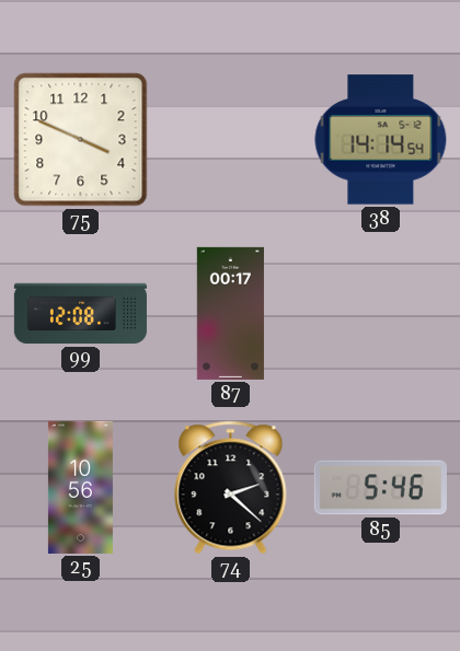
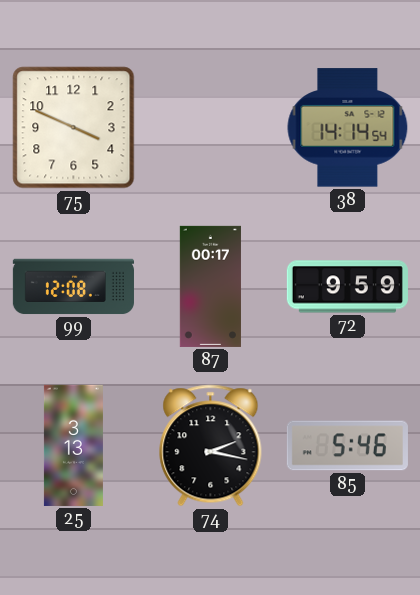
72: none -> 9:59 (347, 287)
25: 10:56 -> 3:13 (73, 445)
74: 2:22 -> 2:17 (211, 446)
